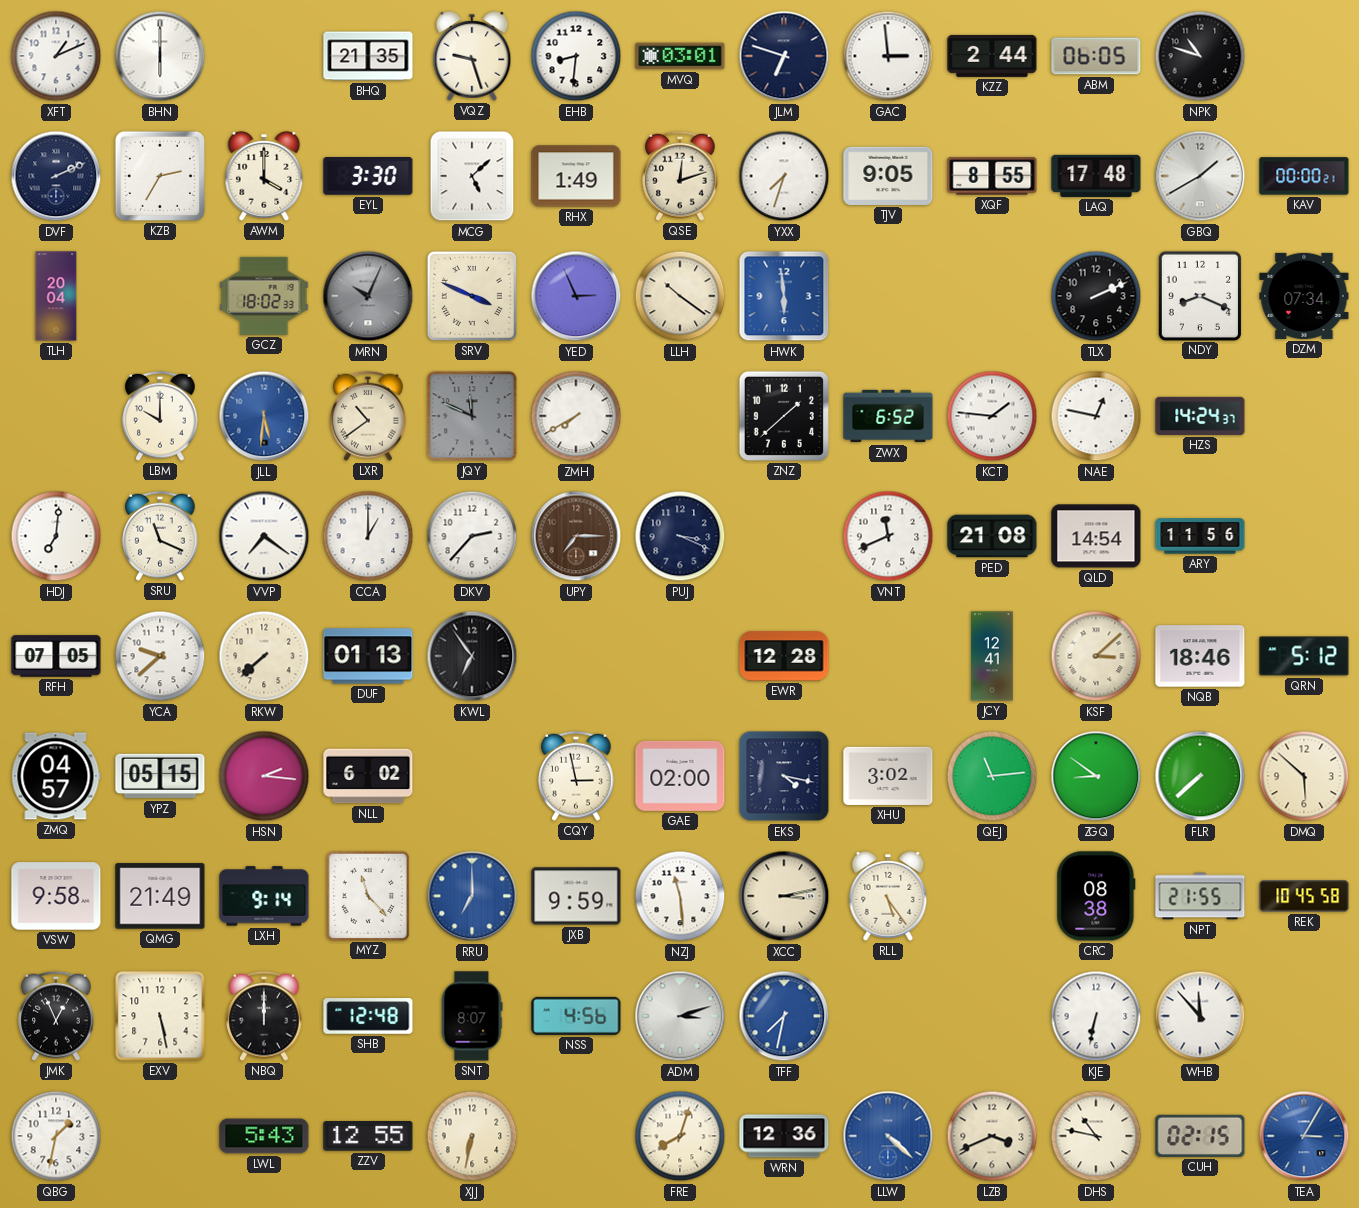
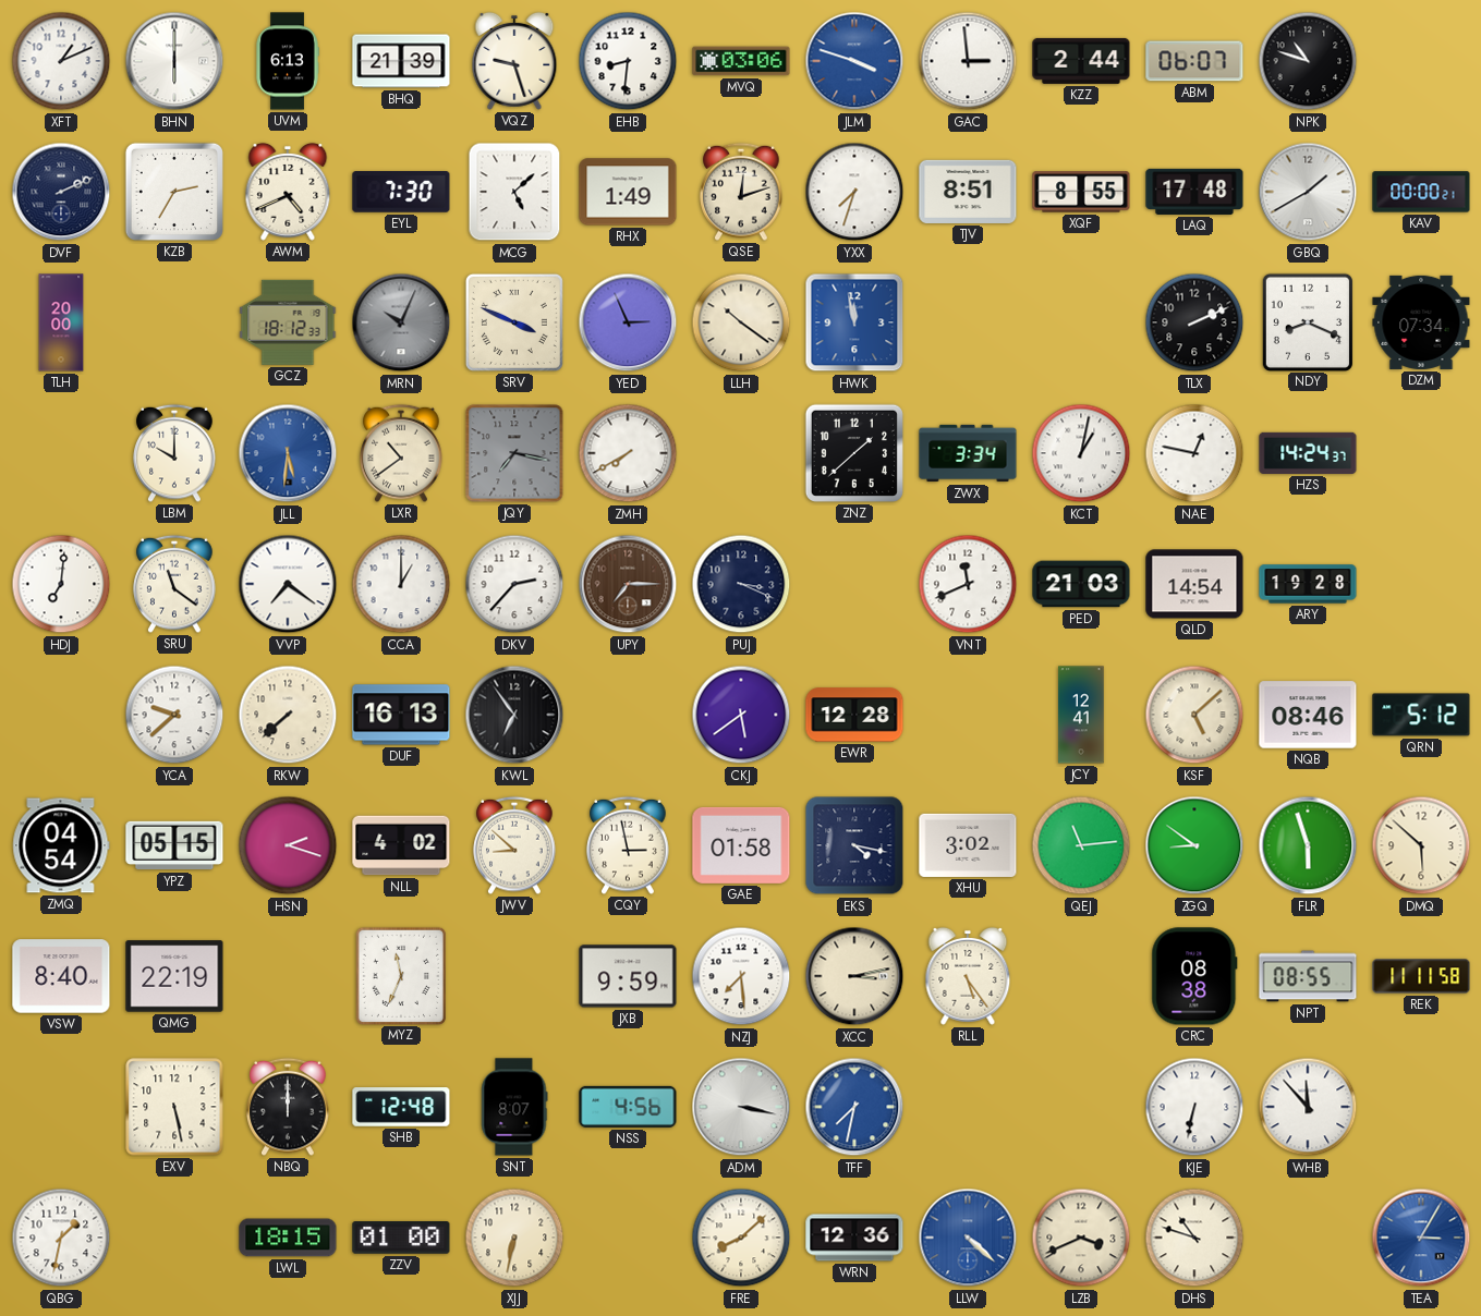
UVM: none -> 6:13 (288, 61)
BHQ: 21:35 -> 21:39 (401, 61)
MVQ: 03:01 -> 03:06 (741, 61)
JLM: 6:48 -> 3:48 (854, 61)
JLM dial: navy -> blue (854, 61)
ABM: 06:05 -> 06:07 (1194, 61)
AWM: 4:00 -> 4:41 (288, 192)
EYL: 3:30 -> 7:30 (401, 193)
TJV: 9:05 -> 8:51 (968, 192)
TLH: 20:04 -> 20:00 (61, 322)
GCZ: 18:02 -> 18:12 (288, 322)
HWK: 5:59 -> 11:58 (854, 322)
JQY: 11:49 -> 7:17 (514, 453)
ZWX: 6:52 -> 3:34 (968, 453)
KCT: 1:46 -> 1:02 (1081, 453)
SRU: 11:19 -> 11:21 (174, 584)
PED: 21:08 -> 21:03 (1081, 584)
ARY: 11:56 -> 19:28 (1308, 584)
RFH: 07:05 -> none (56, 656)
DUF: 01:13 -> 16:13 (401, 715)
CKJ: none -> 5:39 (741, 715)
KSF: 3:08 -> 5:08 (1194, 715)
NQB: 18:46 -> 08:46 (1308, 715)
ZMQ: 04:57 -> 04:54 (61, 845)
HSN: 2:16 -> 2:18 (288, 845)
NLL: 6:02 -> 4:02 (401, 845)
JWV: none -> 8:52 (514, 845)
GAE: 02:00 -> 01:58 (741, 845)
FLR: 7:38 -> 5:57 (1308, 845)
VSW: 9:58 -> 8:40 (61, 976)
QMG: 21:49 -> 22:19 (174, 976)
LXH: 9:14 -> none (264, 896)
MYZ: 11:23 -> 11:34 (400, 975)
RRU: 7:00 -> none (472, 896)
NZJ: 11:29 -> 7:29 (741, 976)
NPT: 21:55 -> 08:55 (1308, 976)
REK: 10:45 -> 11:11 (1421, 976)
JMK: 12:56 -> none (56, 1016)
ADM: 3:12 -> 3:17 (741, 1107)
LWL: 5:43 -> 18:15 (288, 1238)
ZZV: 12:55 -> 01:00 (401, 1239)
FRE: 8:03 -> 8:08 (741, 1238)
DHS: 10:47 -> 10:48 (1194, 1238)
CUH: 02:15 -> none (1200, 1136)
